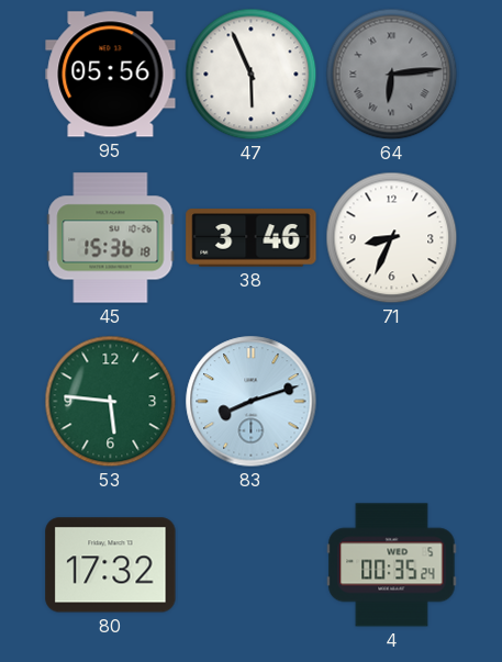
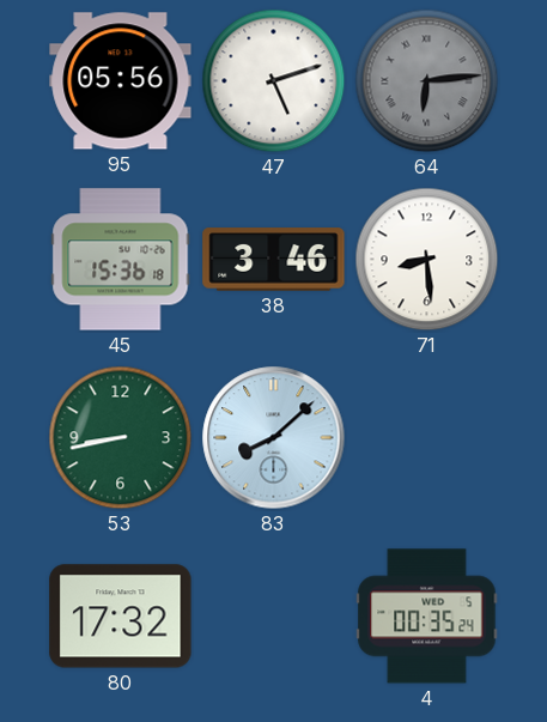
47: 5:56 -> 5:12 (274, 81)
71: 8:34 -> 8:29 (427, 260)
53: 5:46 -> 8:43 (121, 438)
83: 8:12 -> 8:08 (274, 438)
